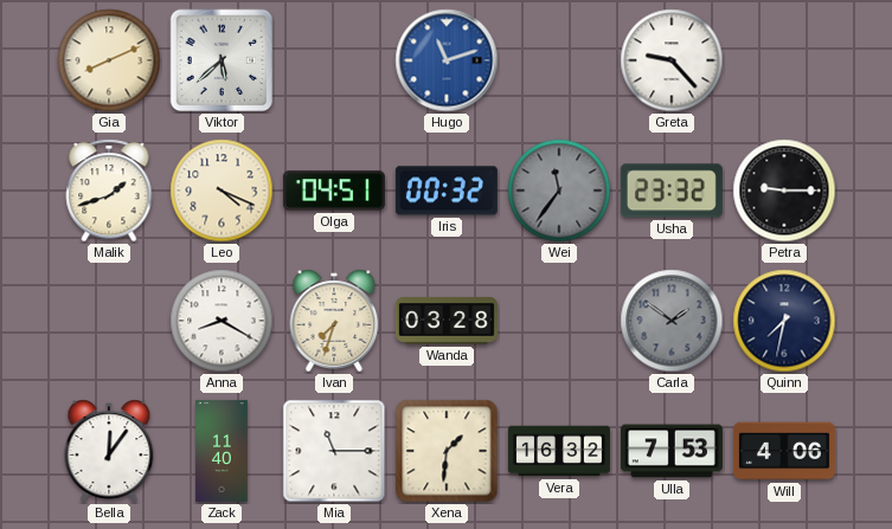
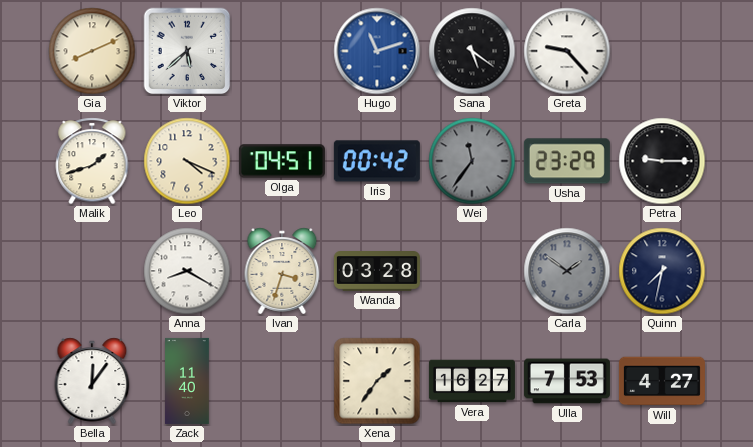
Sana: none -> 5:21 (472, 51)
Iris: 00:32 -> 00:42 (377, 161)
Usha: 23:32 -> 23:29 (567, 161)
Ivan: 7:33 -> 3:33 (282, 271)
Mia: 11:15 -> none (334, 451)
Xena: 1:31 -> 1:36 (377, 381)
Vera: 16:32 -> 16:27 (472, 381)
Will: 4:06 -> 4:27 (662, 381)
